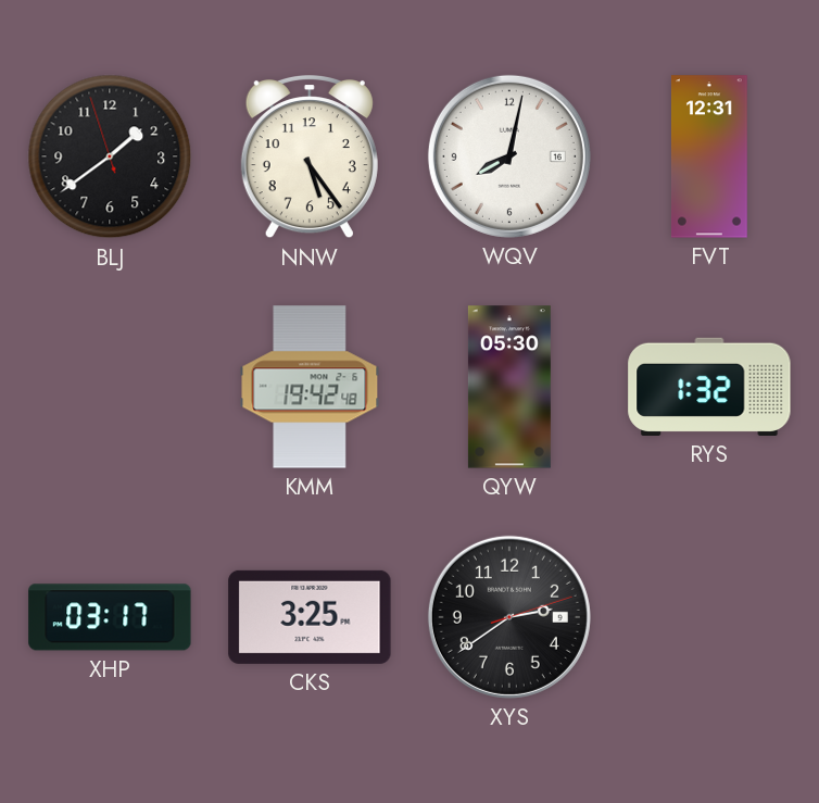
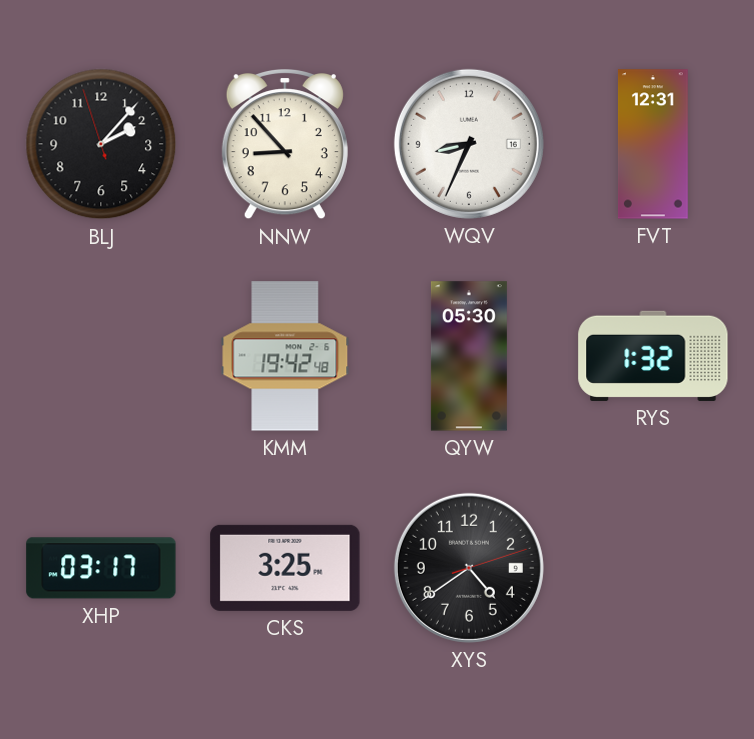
BLJ: 1:38 -> 2:06 (101, 144)
NNW: 5:24 -> 8:53 (285, 145)
WQV: 8:02 -> 8:34 (469, 144)
XYS: 2:39 -> 4:39 (469, 568)
